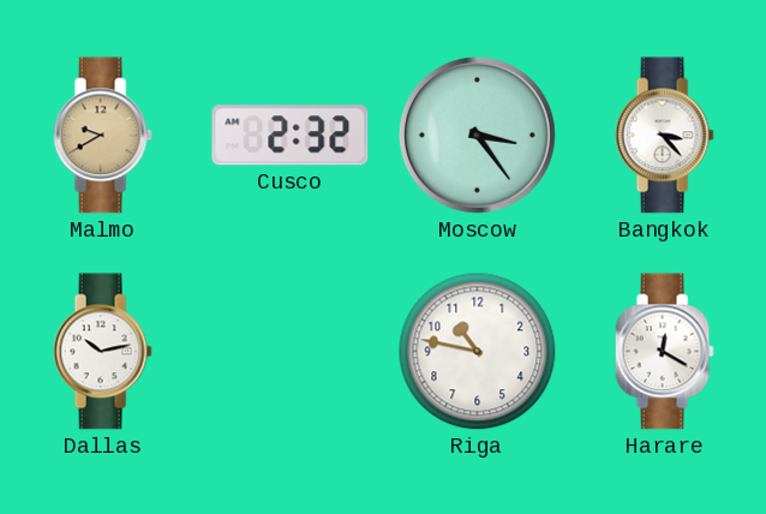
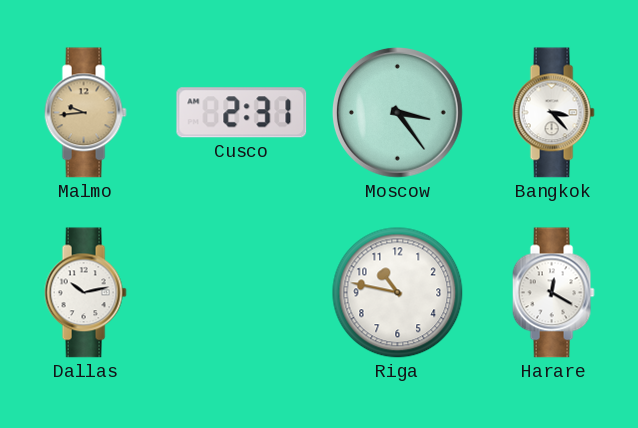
Malmo: 9:40 -> 9:44 (85, 113)
Cusco: 2:32 -> 2:31 (242, 113)
